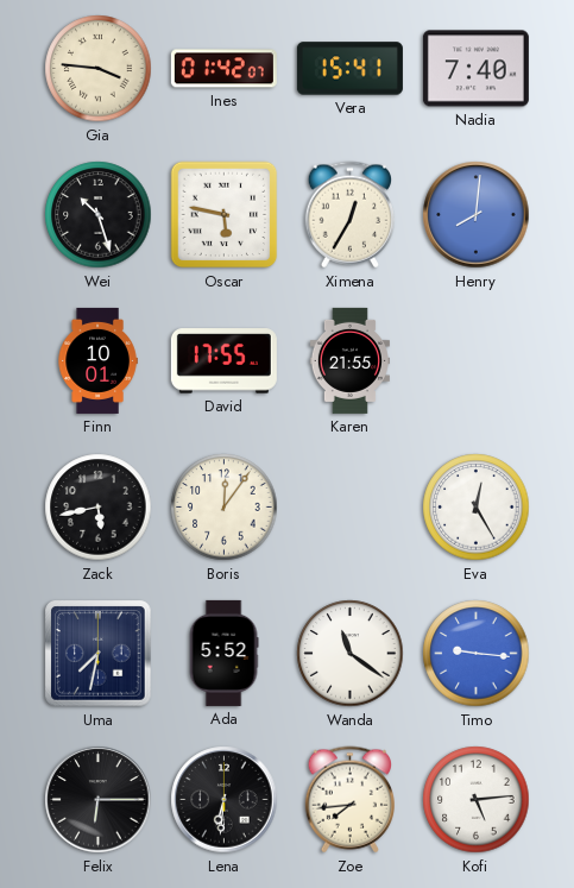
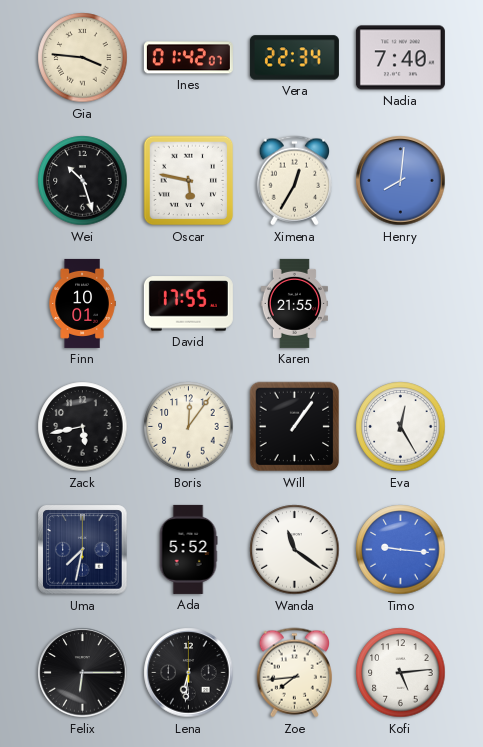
Vera: 15:41 -> 22:34 (294, 58)
Will: none -> 1:06 (295, 427)
